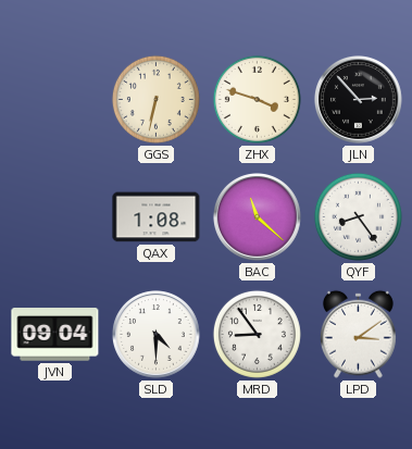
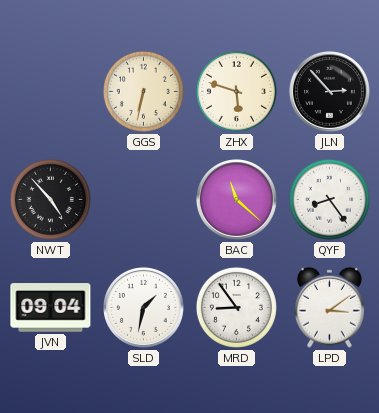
ZHX: 3:48 -> 5:48 (236, 91)
NWT: none -> 4:53 (50, 199)
QAX: 1:08 -> none (157, 217)
SLD: 4:30 -> 1:32 (144, 308)
